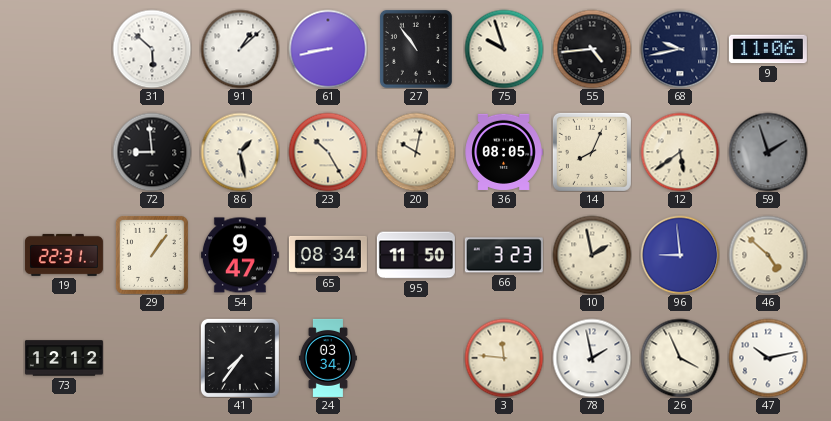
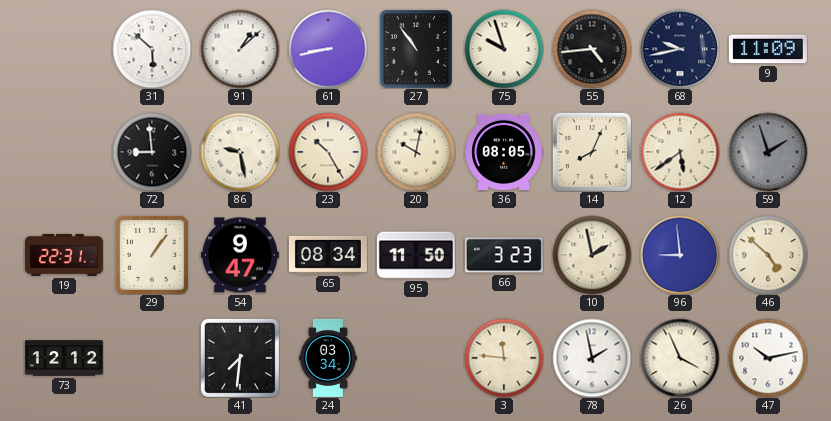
9: 11:06 -> 11:09 (768, 49)
86: 1:28 -> 9:28 (240, 152)
41: 7:36 -> 7:31 (240, 358)
